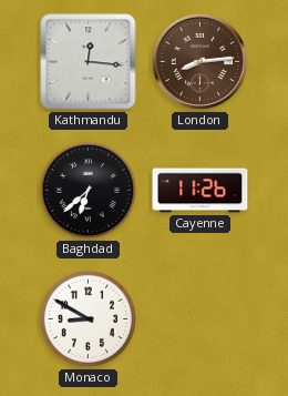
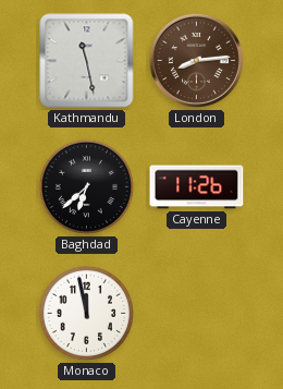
Kathmandu: 12:16 -> 11:28 (87, 61)
Monaco: 8:50 -> 11:58 (86, 313)
